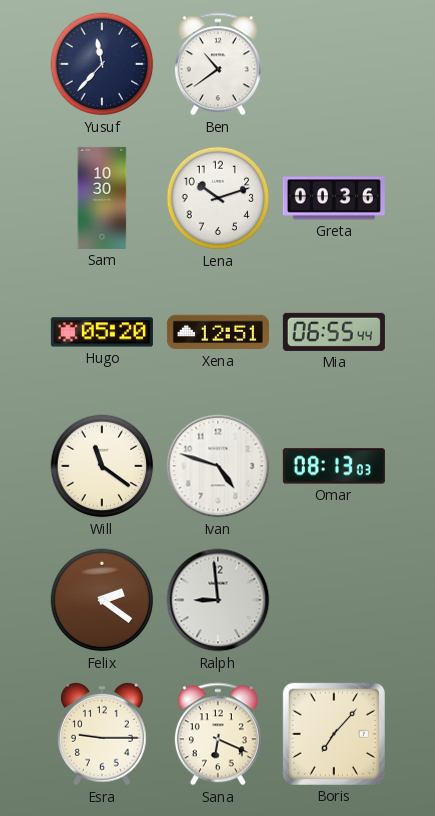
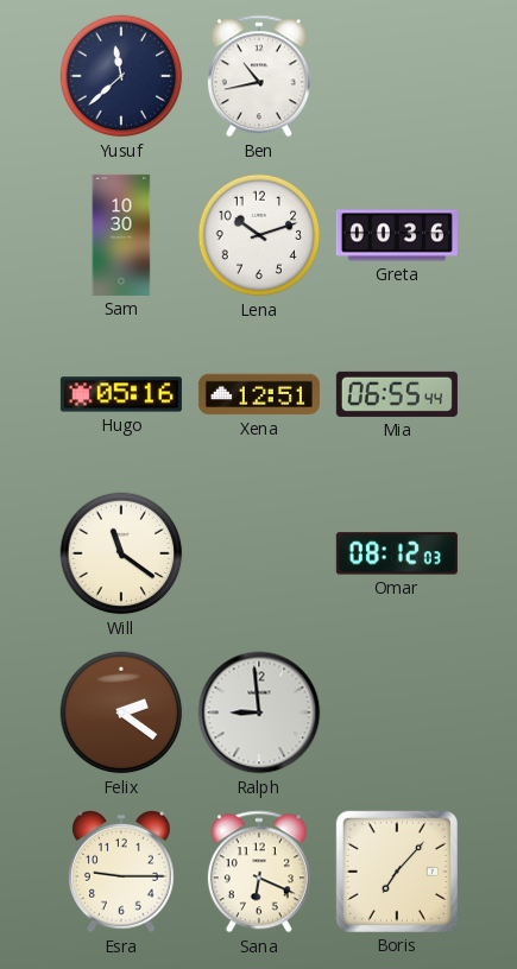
Yusuf: 11:37 -> 11:38 (121, 76)
Ben: 10:39 -> 10:43 (259, 76)
Hugo: 05:20 -> 05:16 (121, 394)
Ivan: 4:48 -> none (218, 466)
Omar: 08:13 -> 08:12 (397, 553)
